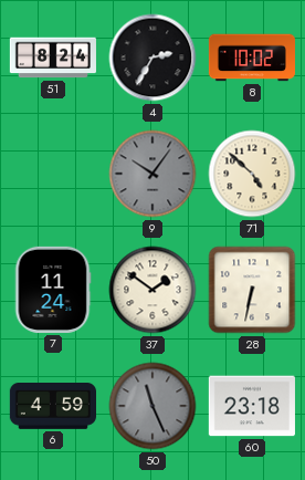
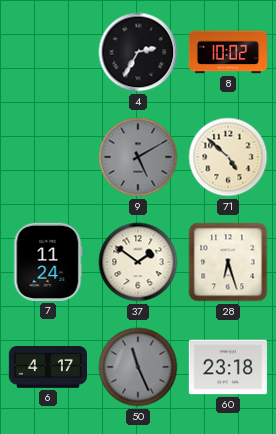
51: 8:24 -> none (53, 58)
9: 10:06 -> 5:10 (138, 157)
28: 6:32 -> 6:27 (228, 262)
6: 4:59 -> 4:17 (47, 368)
